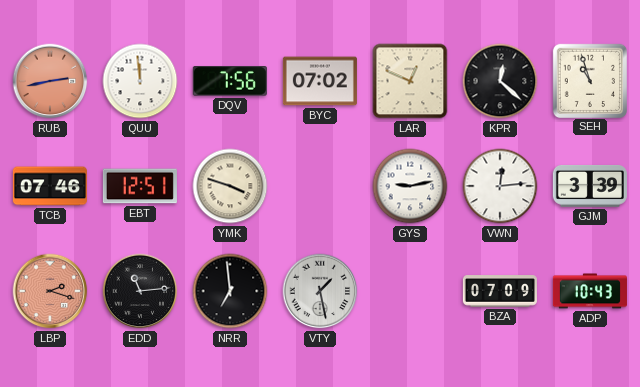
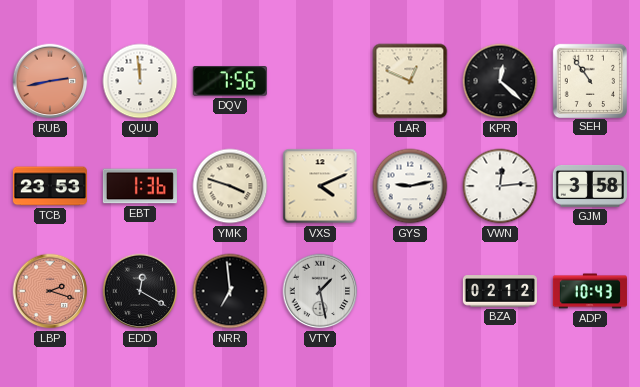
BYC: 07:02 -> none (320, 81)
SEH: 10:57 -> 10:54 (589, 80)
TCB: 07:46 -> 23:53 (50, 186)
EBT: 12:51 -> 1:36 (140, 186)
VXS: none -> 4:11 (320, 186)
GJM: 3:39 -> 3:58 (590, 186)
EDD: 11:14 -> 12:20 (140, 291)
BZA: 07:09 -> 02:12 (500, 291)
